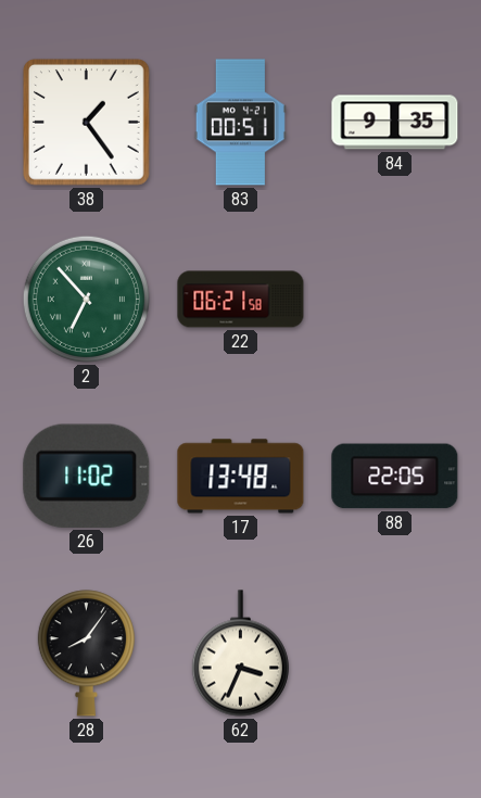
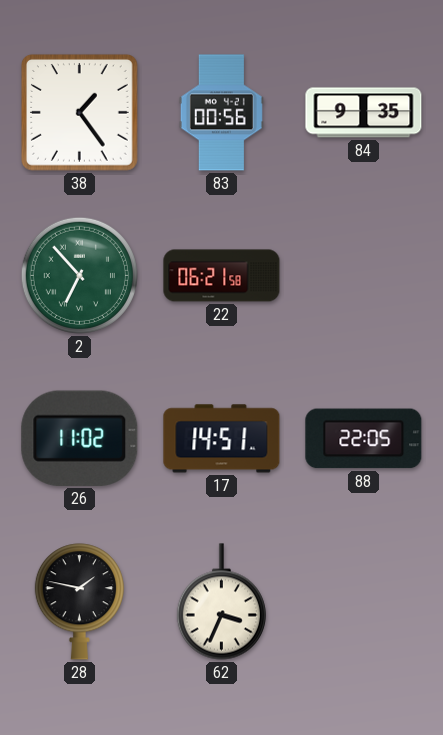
83: 00:51 -> 00:56 (221, 113)
17: 13:48 -> 14:51 (222, 439)
28: 8:06 -> 1:47 (79, 602)
